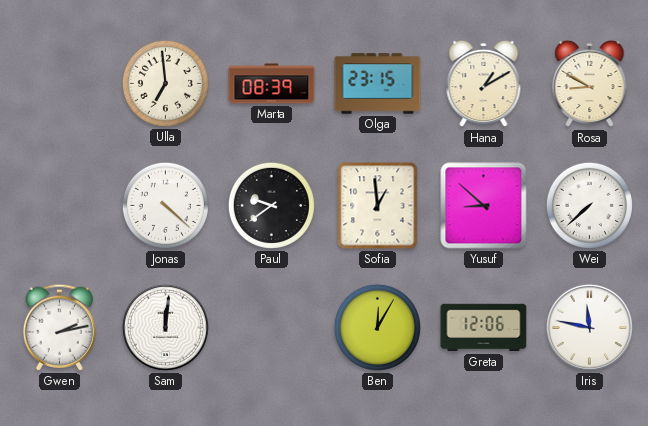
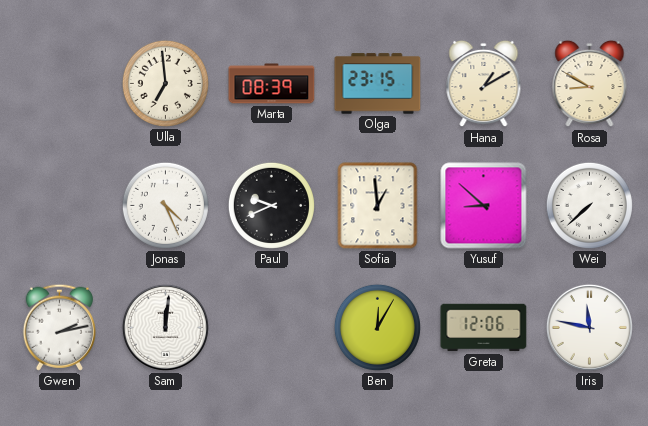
Jonas: 4:22 -> 4:26 (165, 205)
Paul: 9:39 -> 9:41 (271, 205)
